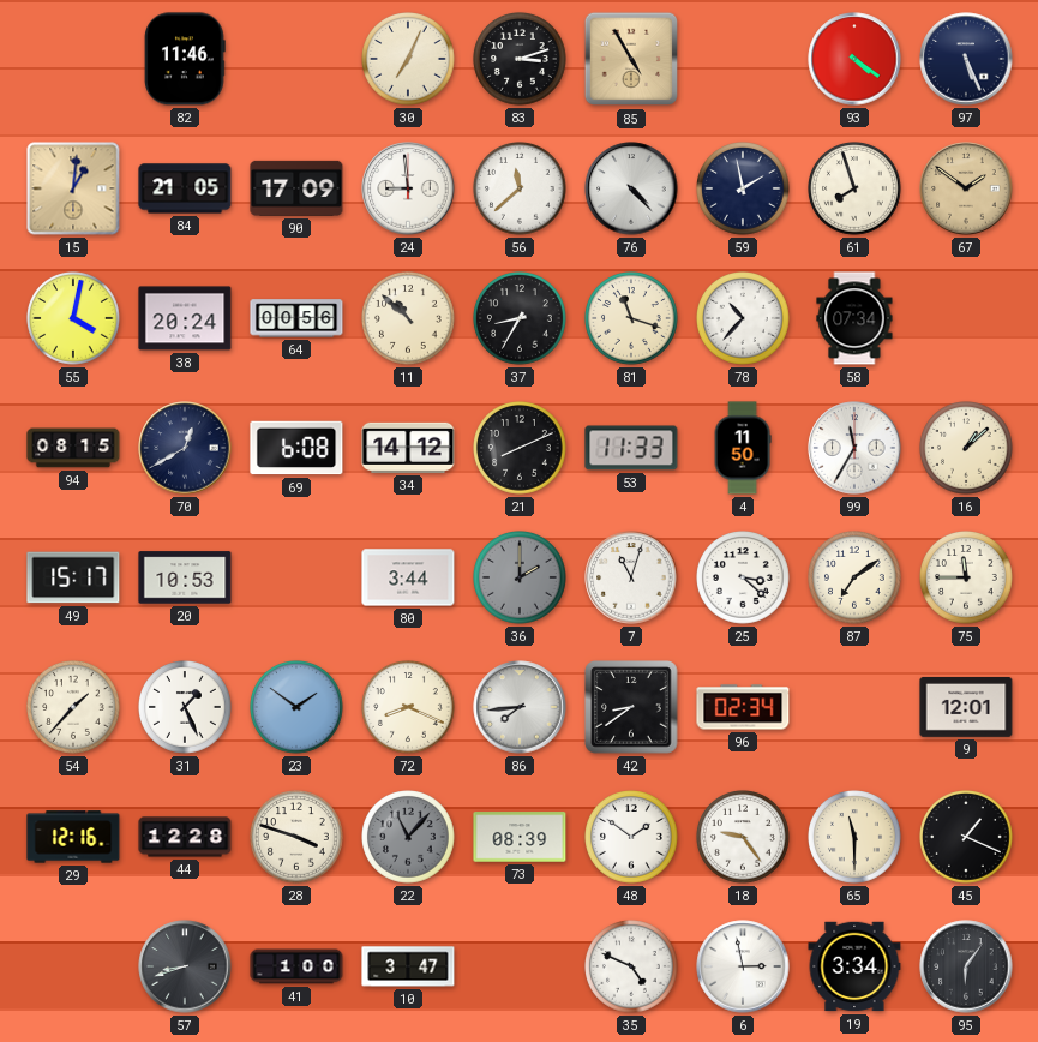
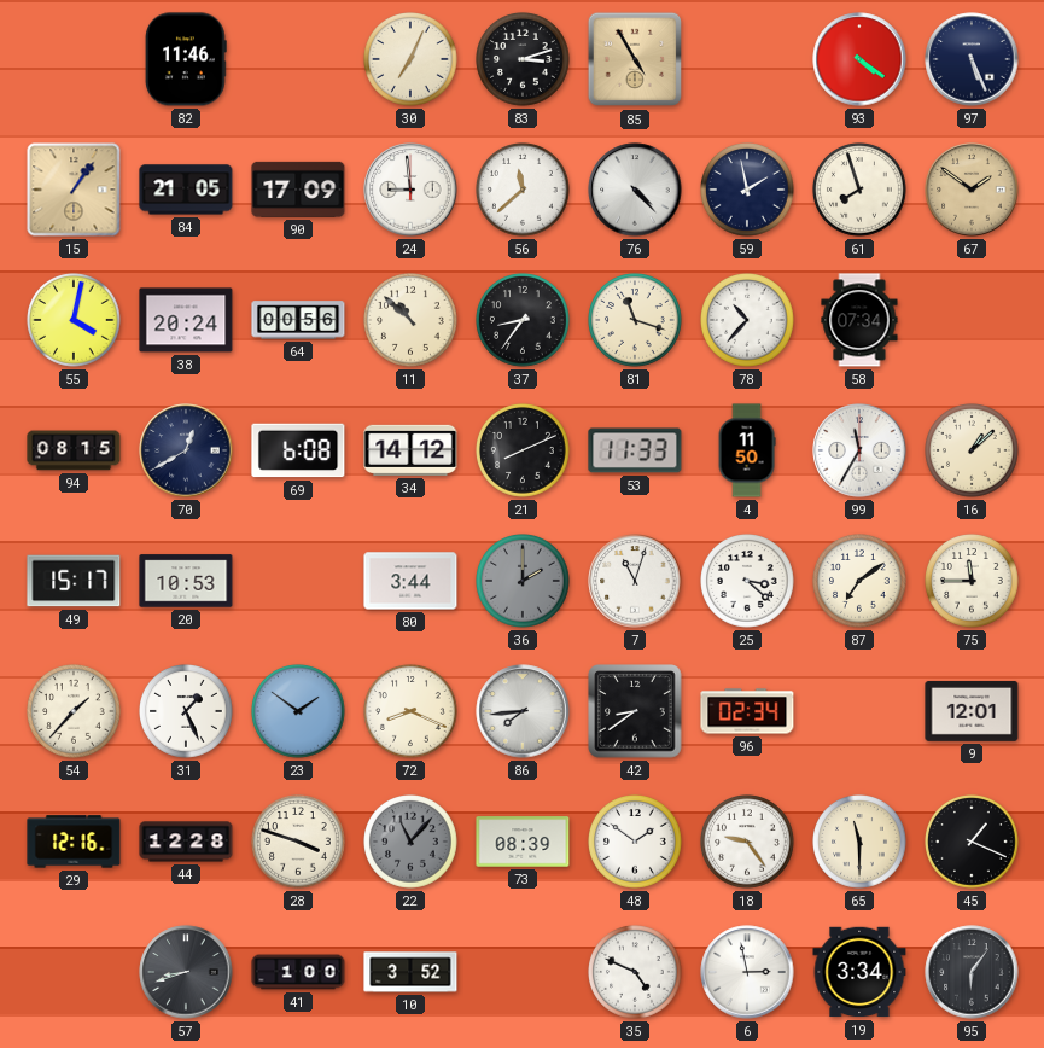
15: 1:01 -> 1:06 (74, 190)
37: 8:35 -> 8:36 (524, 321)
10: 3:47 -> 3:52 (410, 972)
